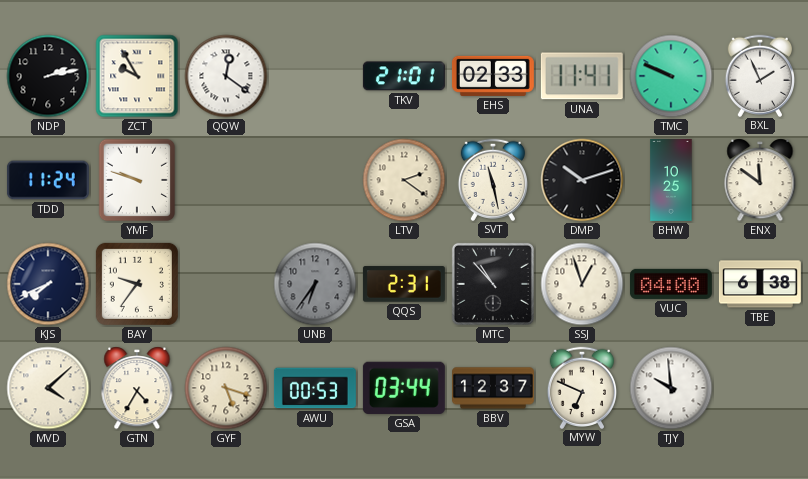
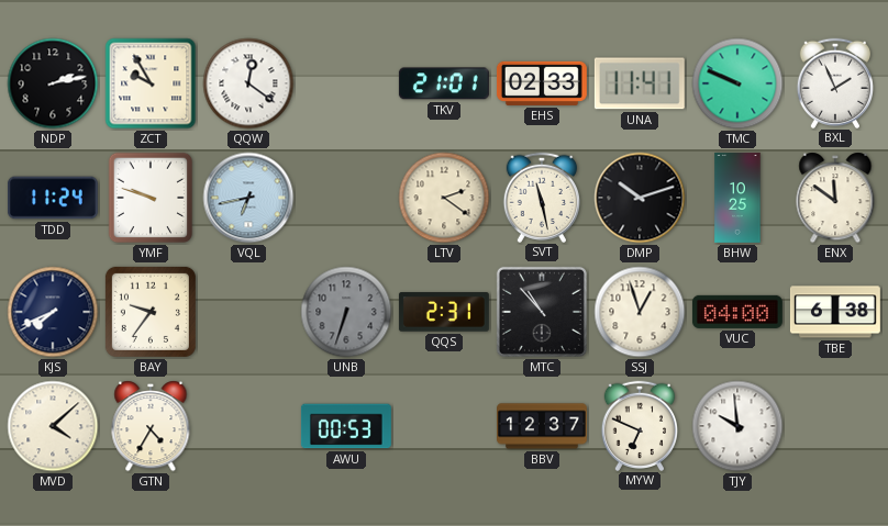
VQL: none -> 6:43 (248, 198)
UNB: 6:36 -> 6:33 (346, 312)
GYF: 5:18 -> none (226, 388)
GSA: 03:44 -> none (404, 388)
